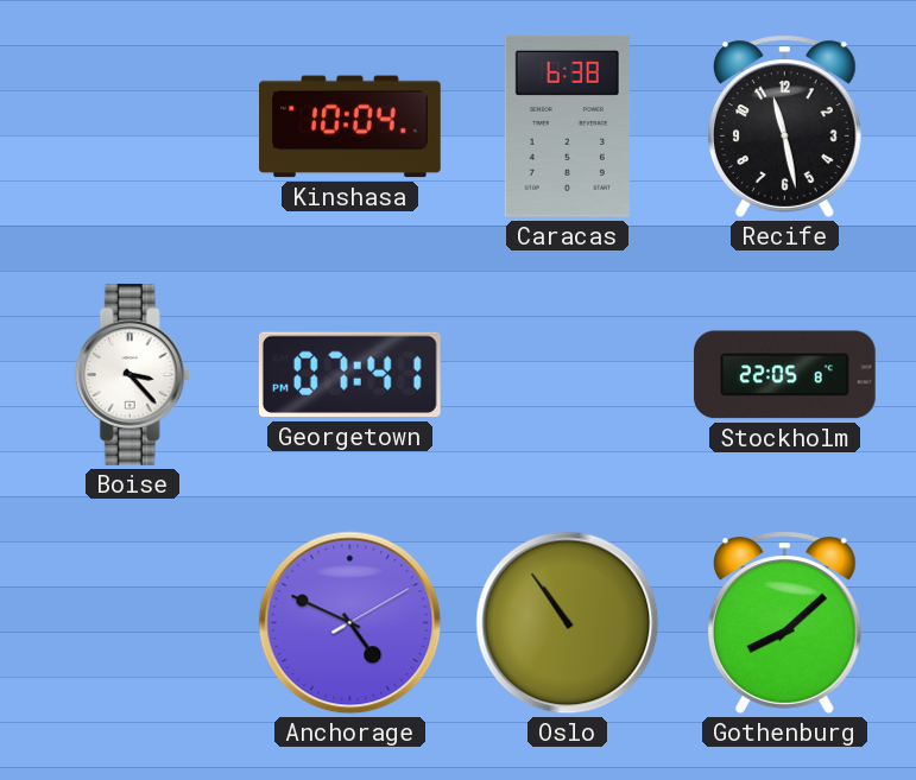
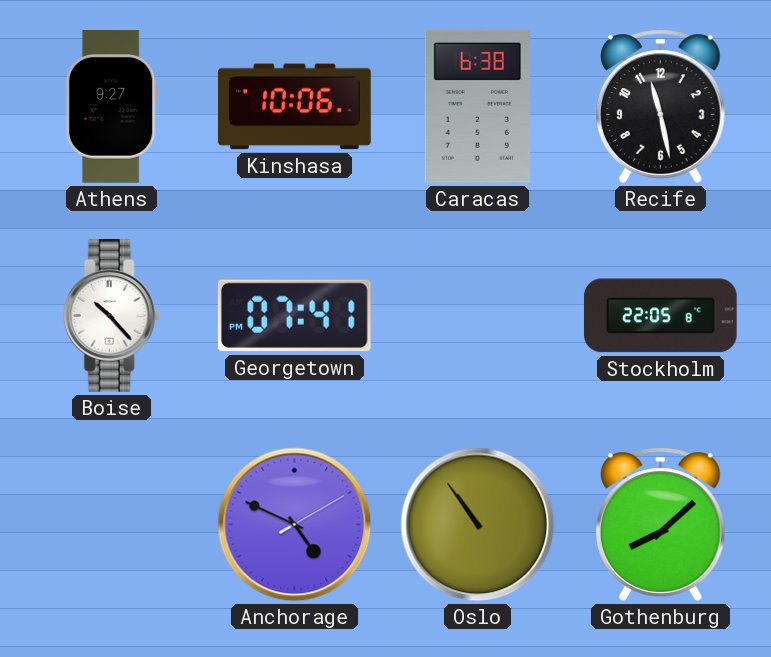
Athens: none -> 9:27 (111, 107)
Kinshasa: 10:04 -> 10:06 (295, 107)
Boise: 3:23 -> 10:23 (111, 316)
